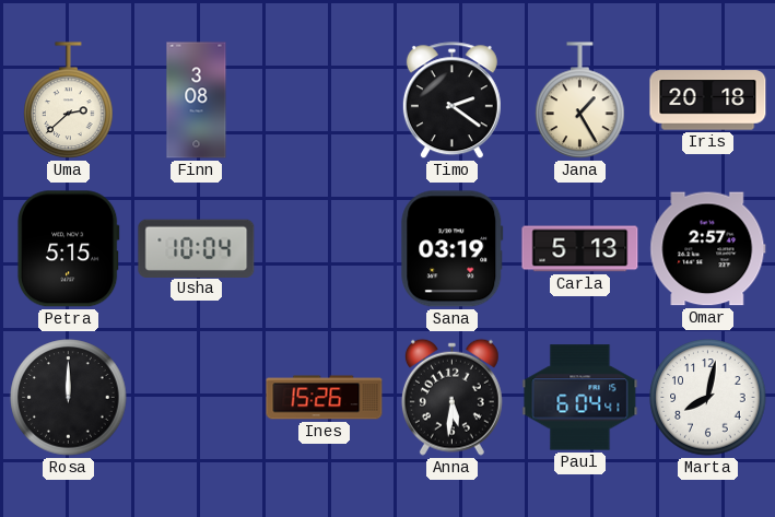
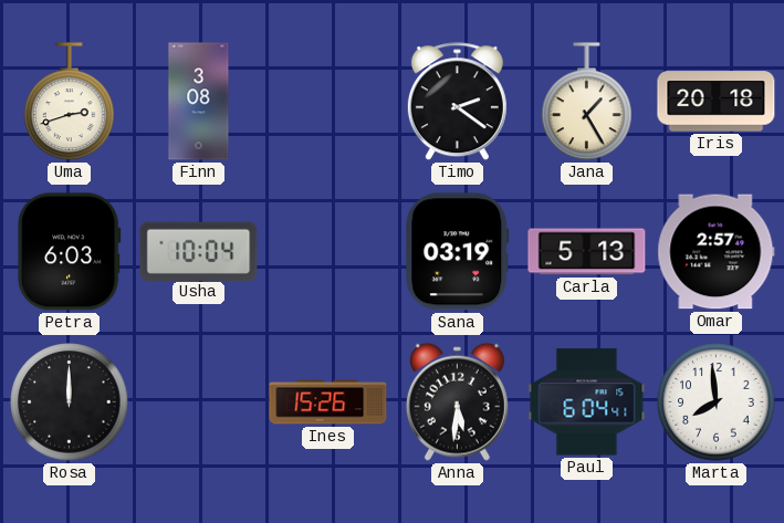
Uma: 2:38 -> 2:42 (70, 102)
Petra: 5:15 -> 6:03 (69, 252)
Marta: 8:02 -> 7:59 (717, 402)
